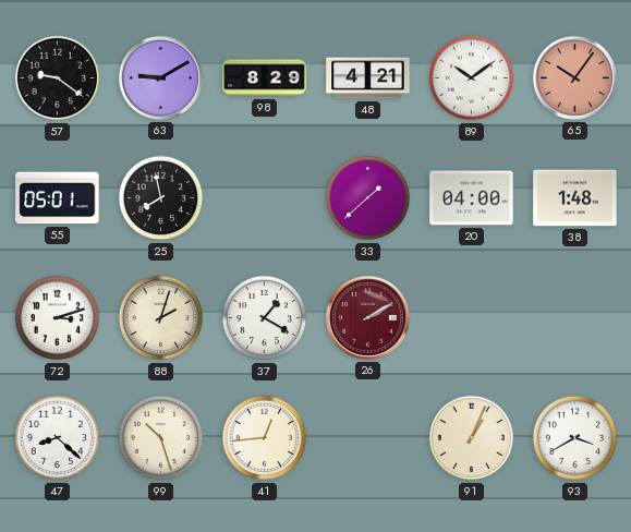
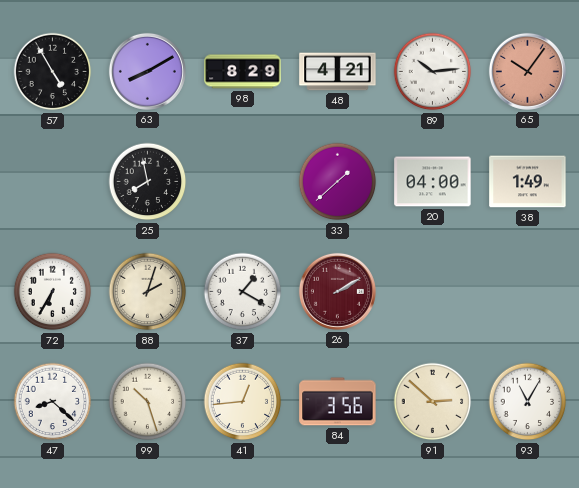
57: 9:21 -> 4:55 (53, 72)
63: 9:10 -> 8:10 (147, 71)
89: 10:09 -> 10:14 (433, 72)
55: 05:01 -> none (58, 198)
38: 1:48 -> 1:49 (528, 182)
72: 3:12 -> 6:35 (53, 292)
84: none -> 3:56 (338, 402)
91: 1:04 -> 2:52 (433, 402)
93: 3:40 -> 11:05 (528, 402)
